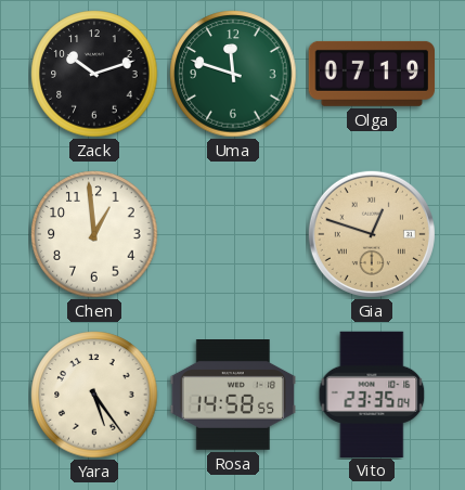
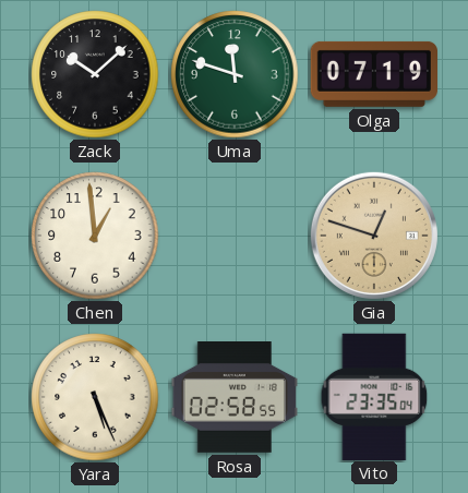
Zack: 10:12 -> 10:08 (95, 74)
Yara: 5:24 -> 5:26 (95, 397)
Rosa: 14:58 -> 02:58 (235, 398)
